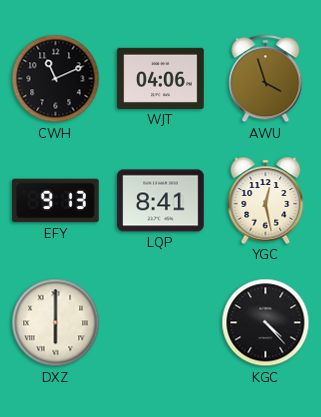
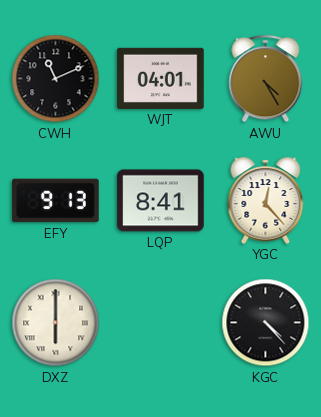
WJT: 04:06 -> 04:01 (161, 78)
AWU: 3:57 -> 4:25 (266, 79)
YGC: 12:28 -> 12:23 (266, 200)
